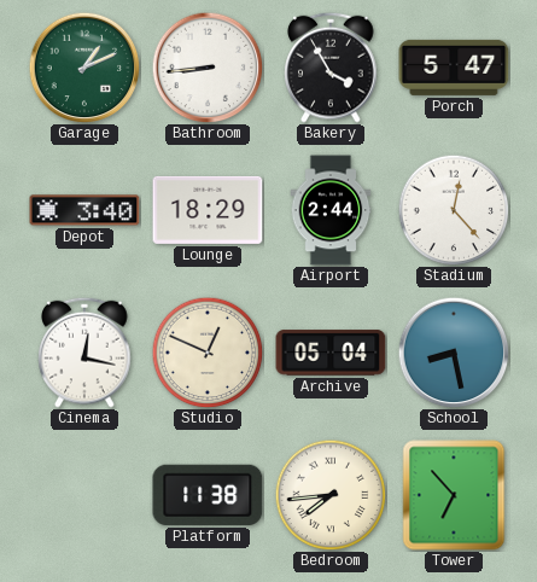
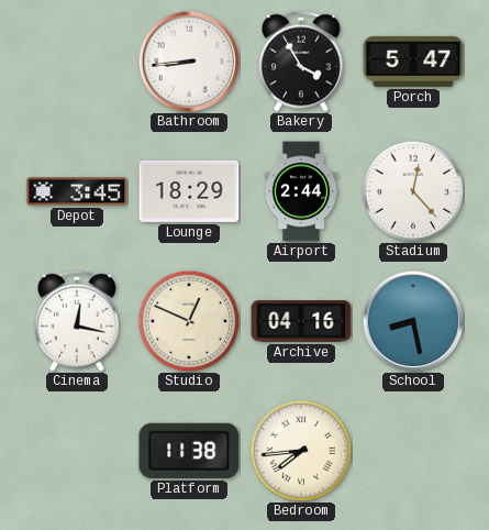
Garage: 1:11 -> none (84, 68)
Depot: 3:40 -> 3:45 (77, 191)
Archive: 05:04 -> 04:16 (301, 321)
Tower: 6:53 -> none (454, 495)
